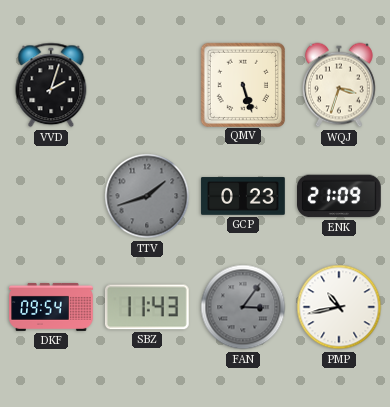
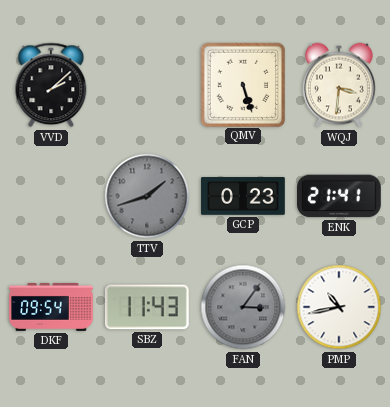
VVD: 2:03 -> 2:08 (51, 85)
WQJ: 3:33 -> 3:31 (340, 85)
ENK: 21:09 -> 21:41 (340, 196)
